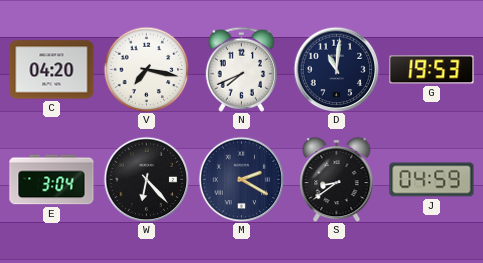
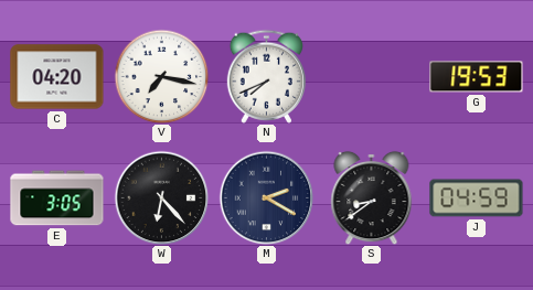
D: 11:01 -> none (336, 69)
E: 3:04 -> 3:05 (57, 198)
